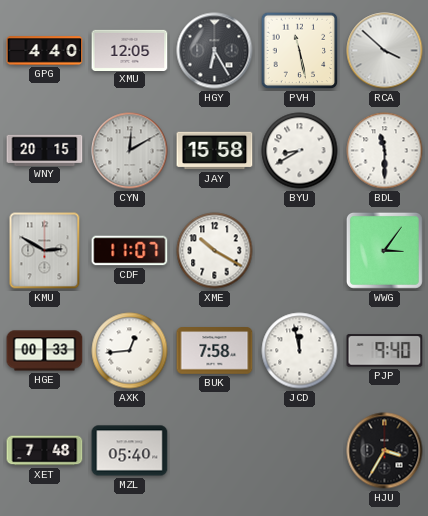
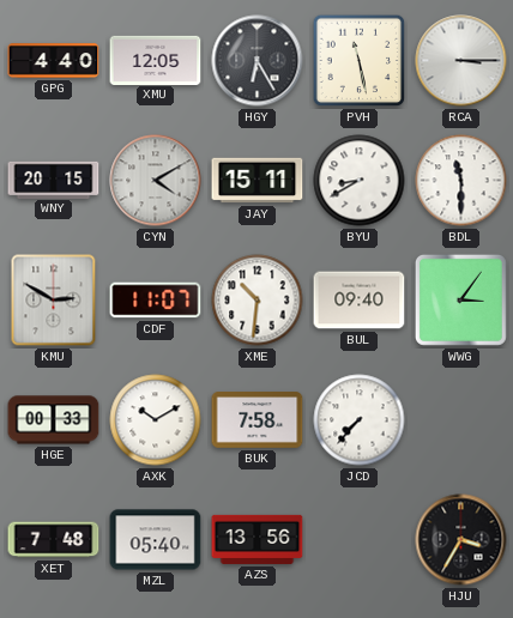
RCA: 3:52 -> 3:15 (461, 61)
CYN: 12:10 -> 4:10 (156, 181)
JAY: 15:58 -> 15:11 (258, 181)
XME: 10:20 -> 10:31 (258, 301)
BUL: none -> 09:40 (360, 301)
AXK: 12:44 -> 10:10 (156, 420)
JCD: 11:58 -> 7:37 (360, 420)
PJP: 9:40 -> none (385, 351)
AZS: none -> 13:56 (258, 539)
